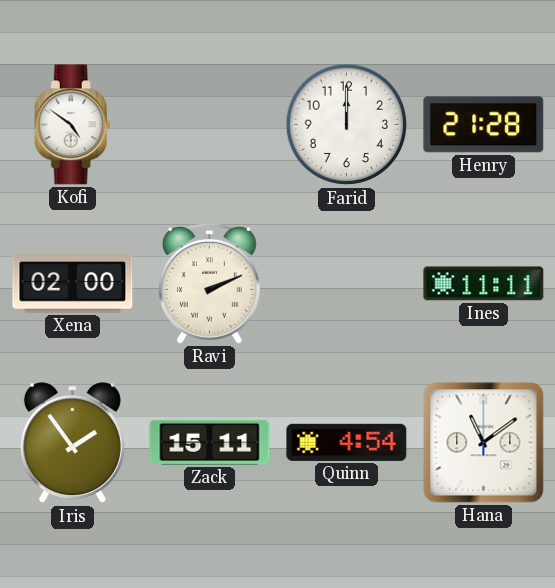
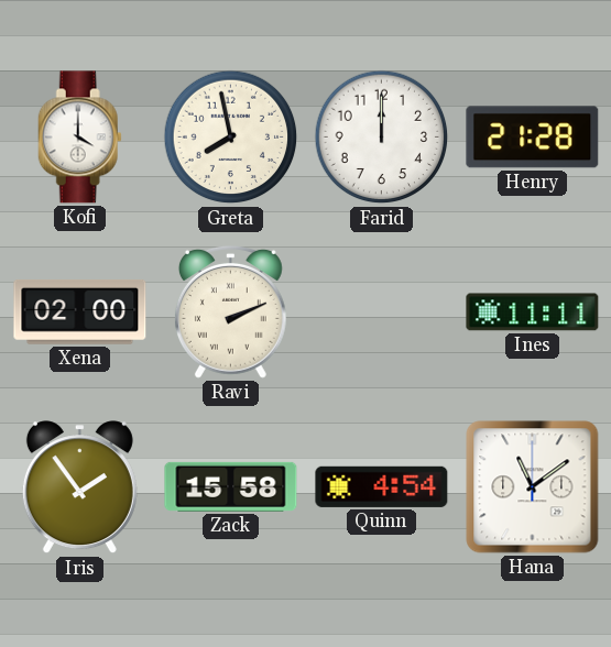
Kofi: 4:51 -> 4:00 (79, 138)
Greta: none -> 7:58 (231, 138)
Zack: 15:11 -> 15:58 (231, 486)
